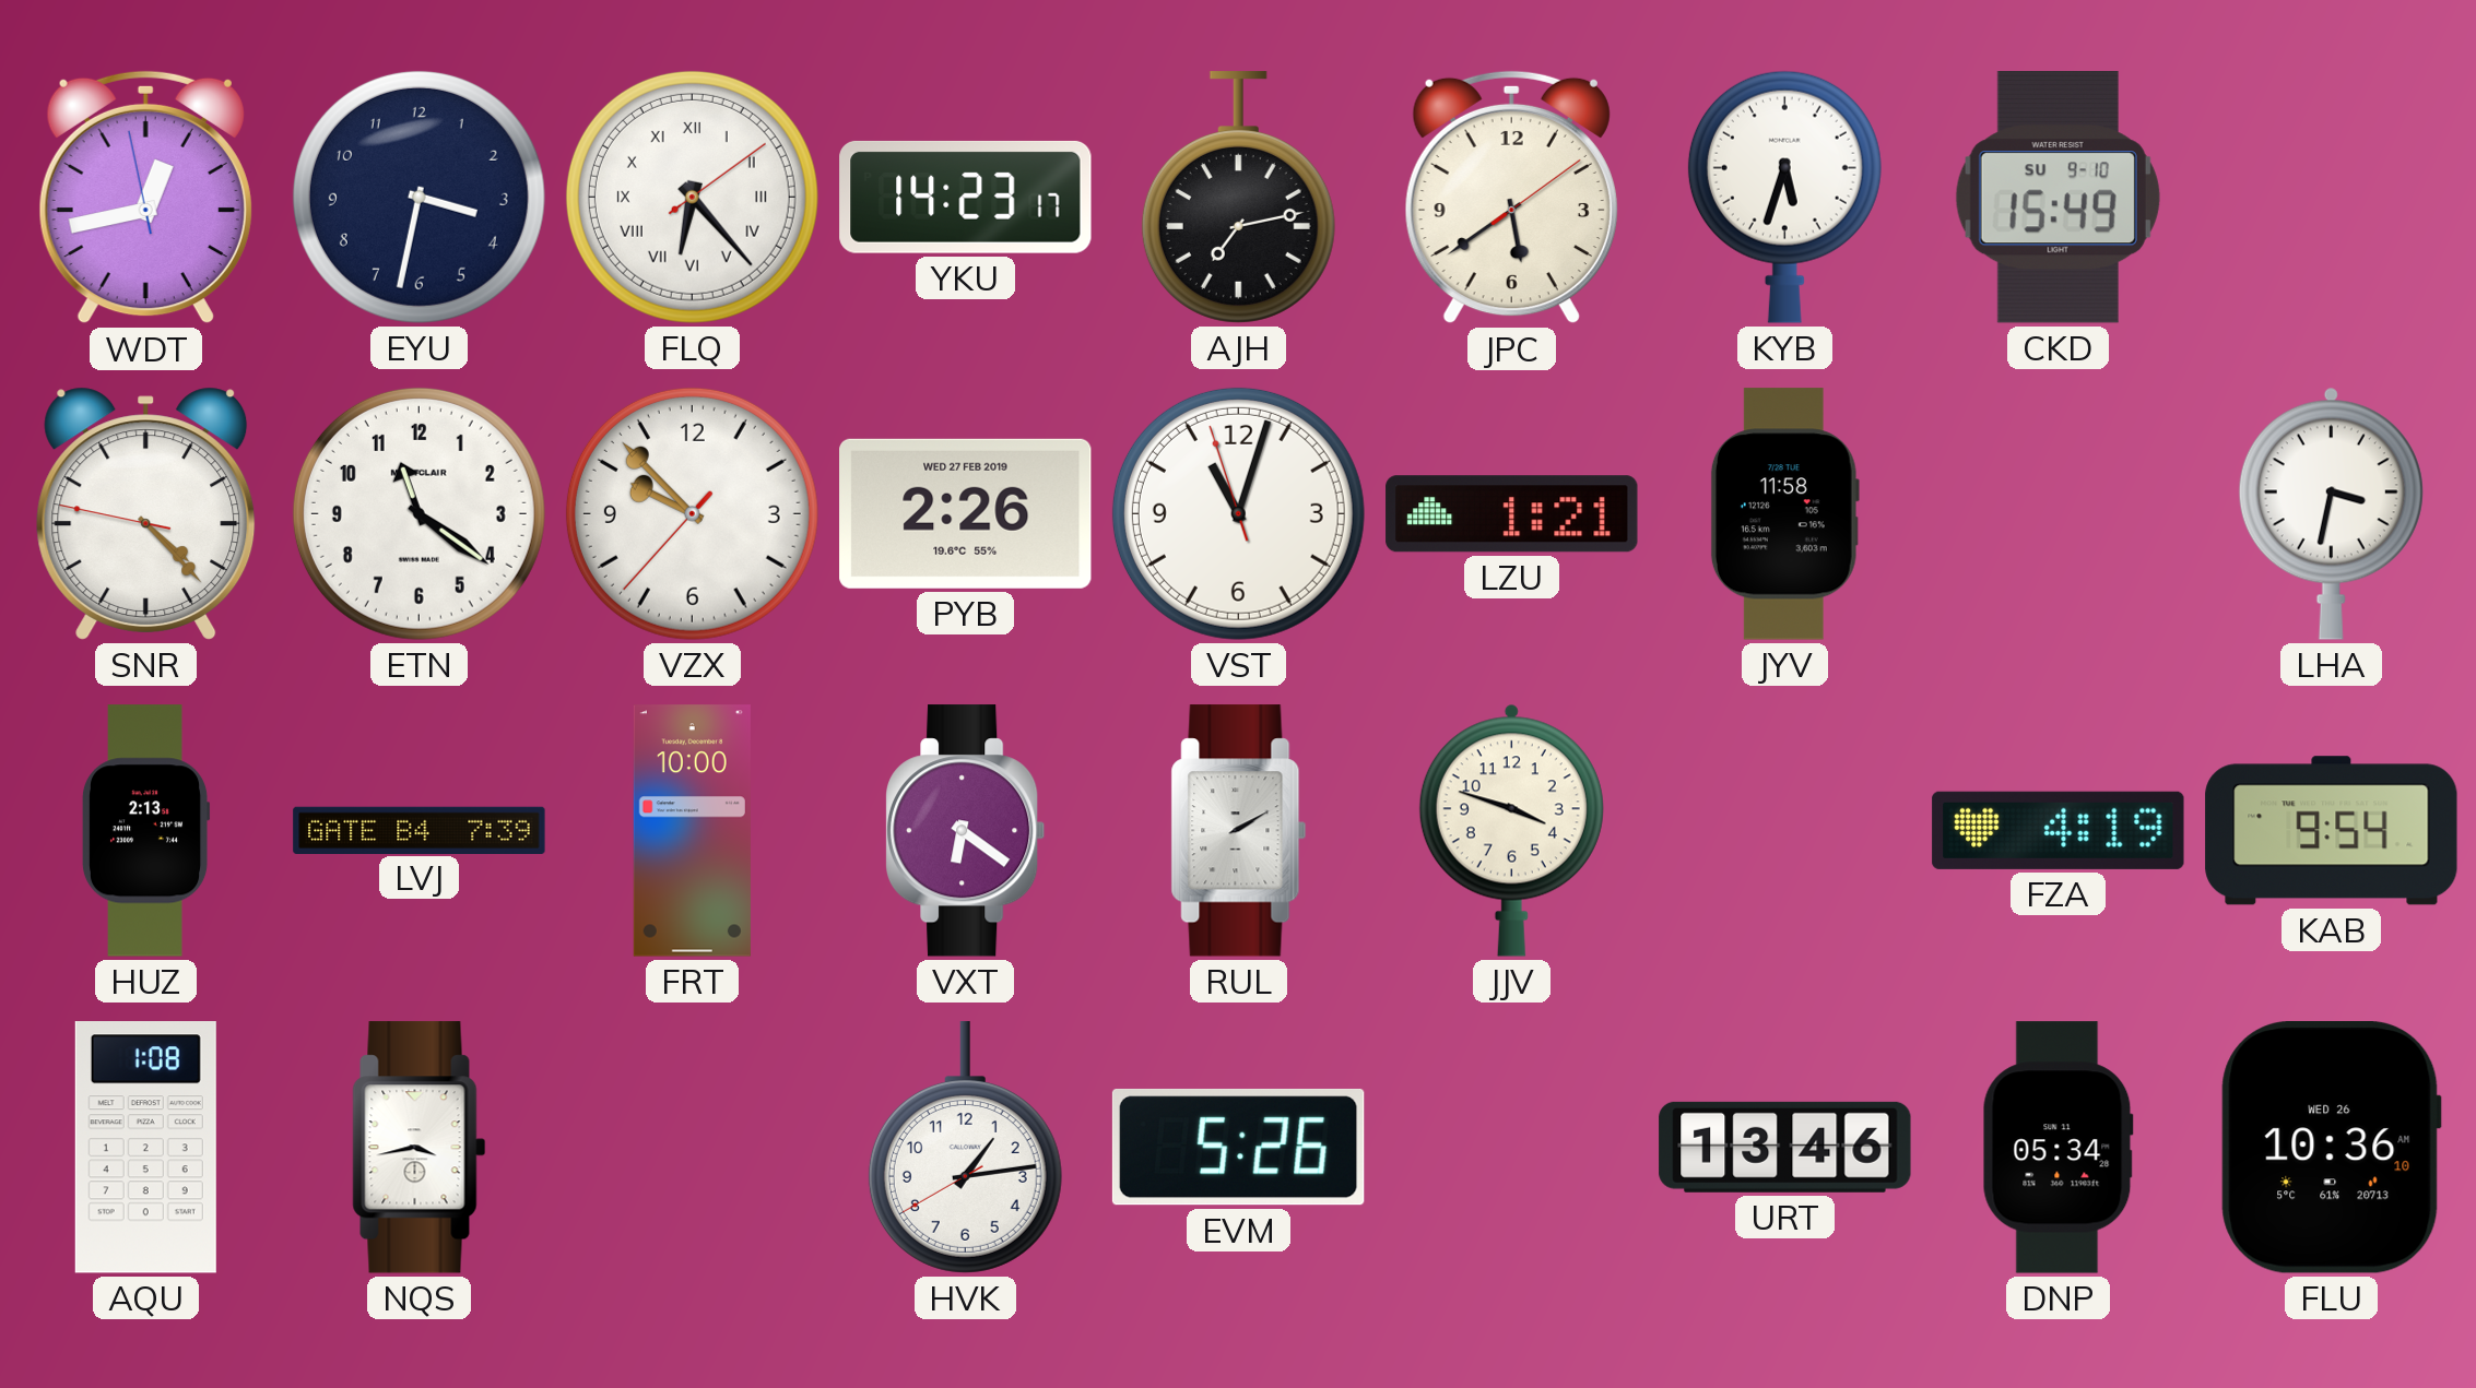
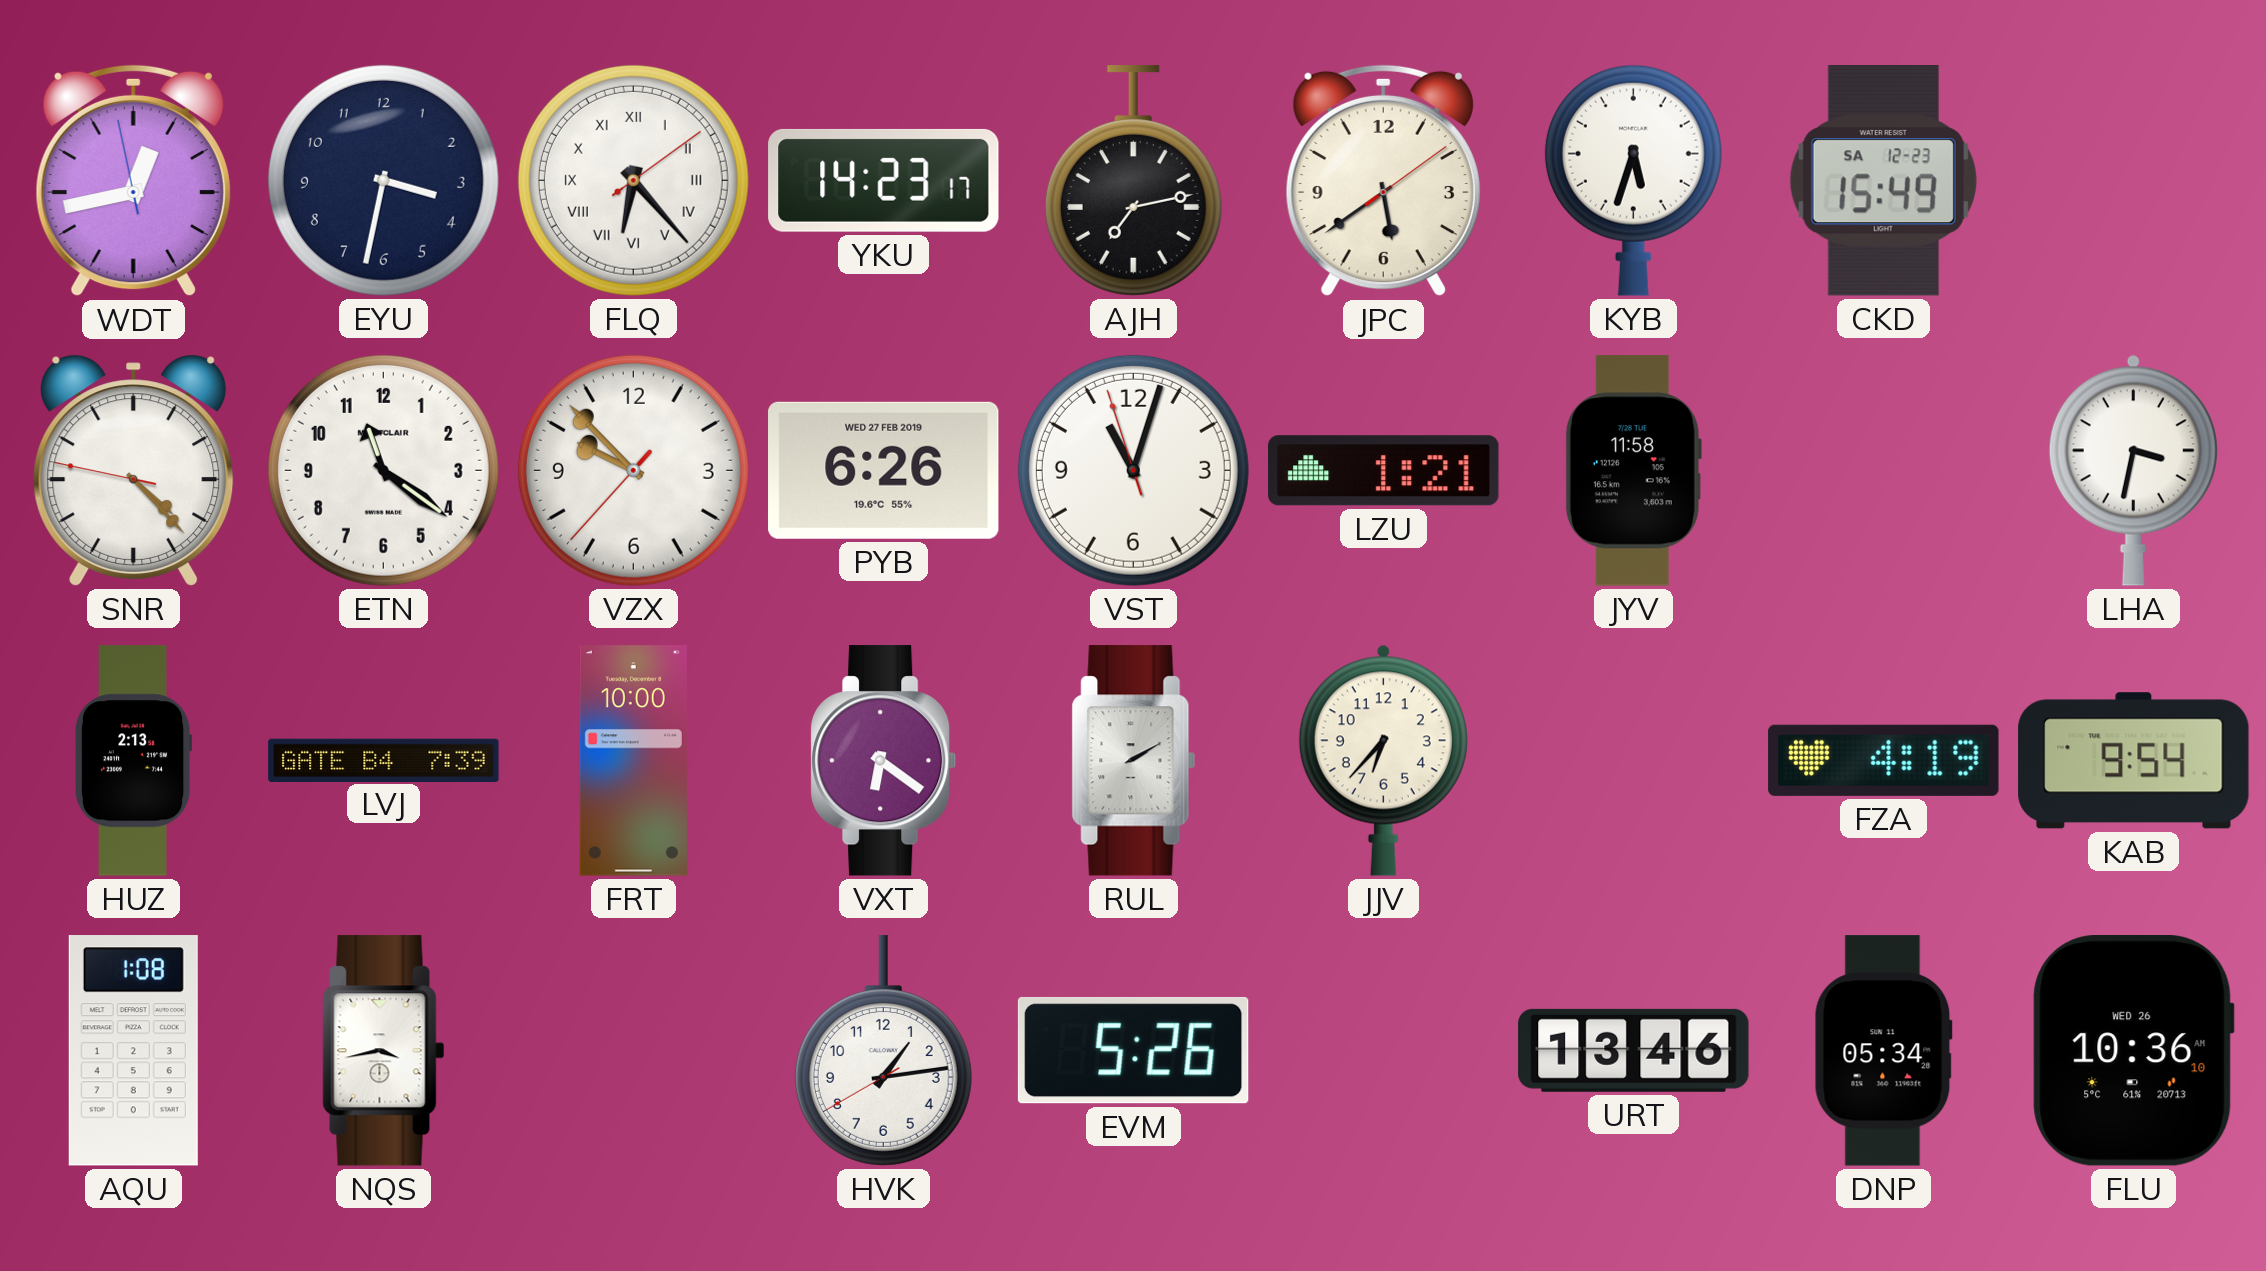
CKD date: SU 9-10 -> SA 12-23 (1883, 181)
PYB: 2:26 -> 6:26 (884, 470)
JJV: 3:48 -> 6:37 (1383, 760)
